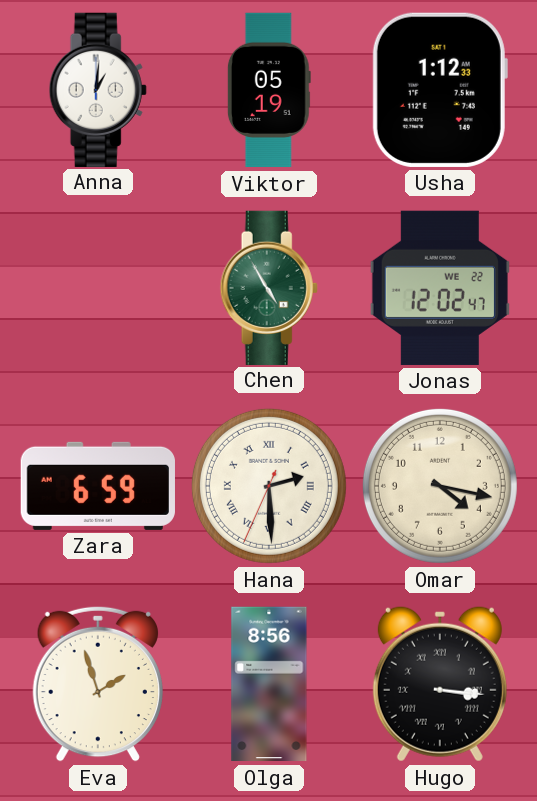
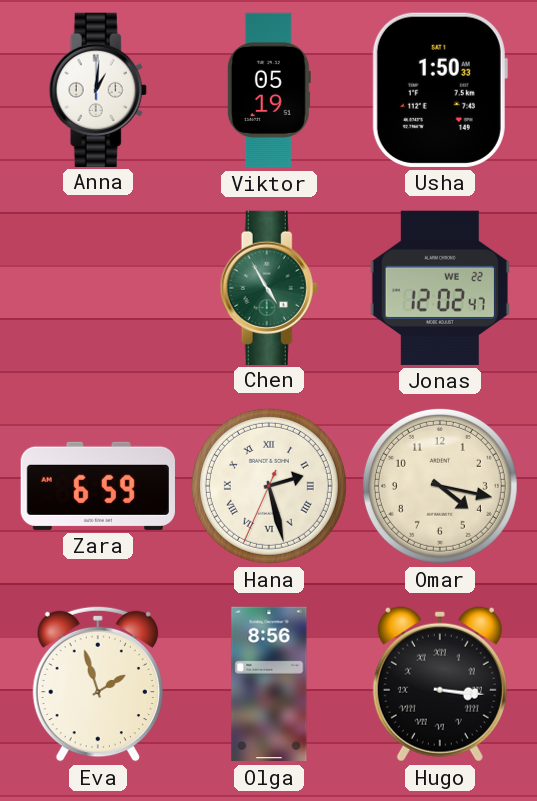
Usha: 1:12 -> 1:50 (440, 90)
Hana: 2:29 -> 2:27 (269, 486)
